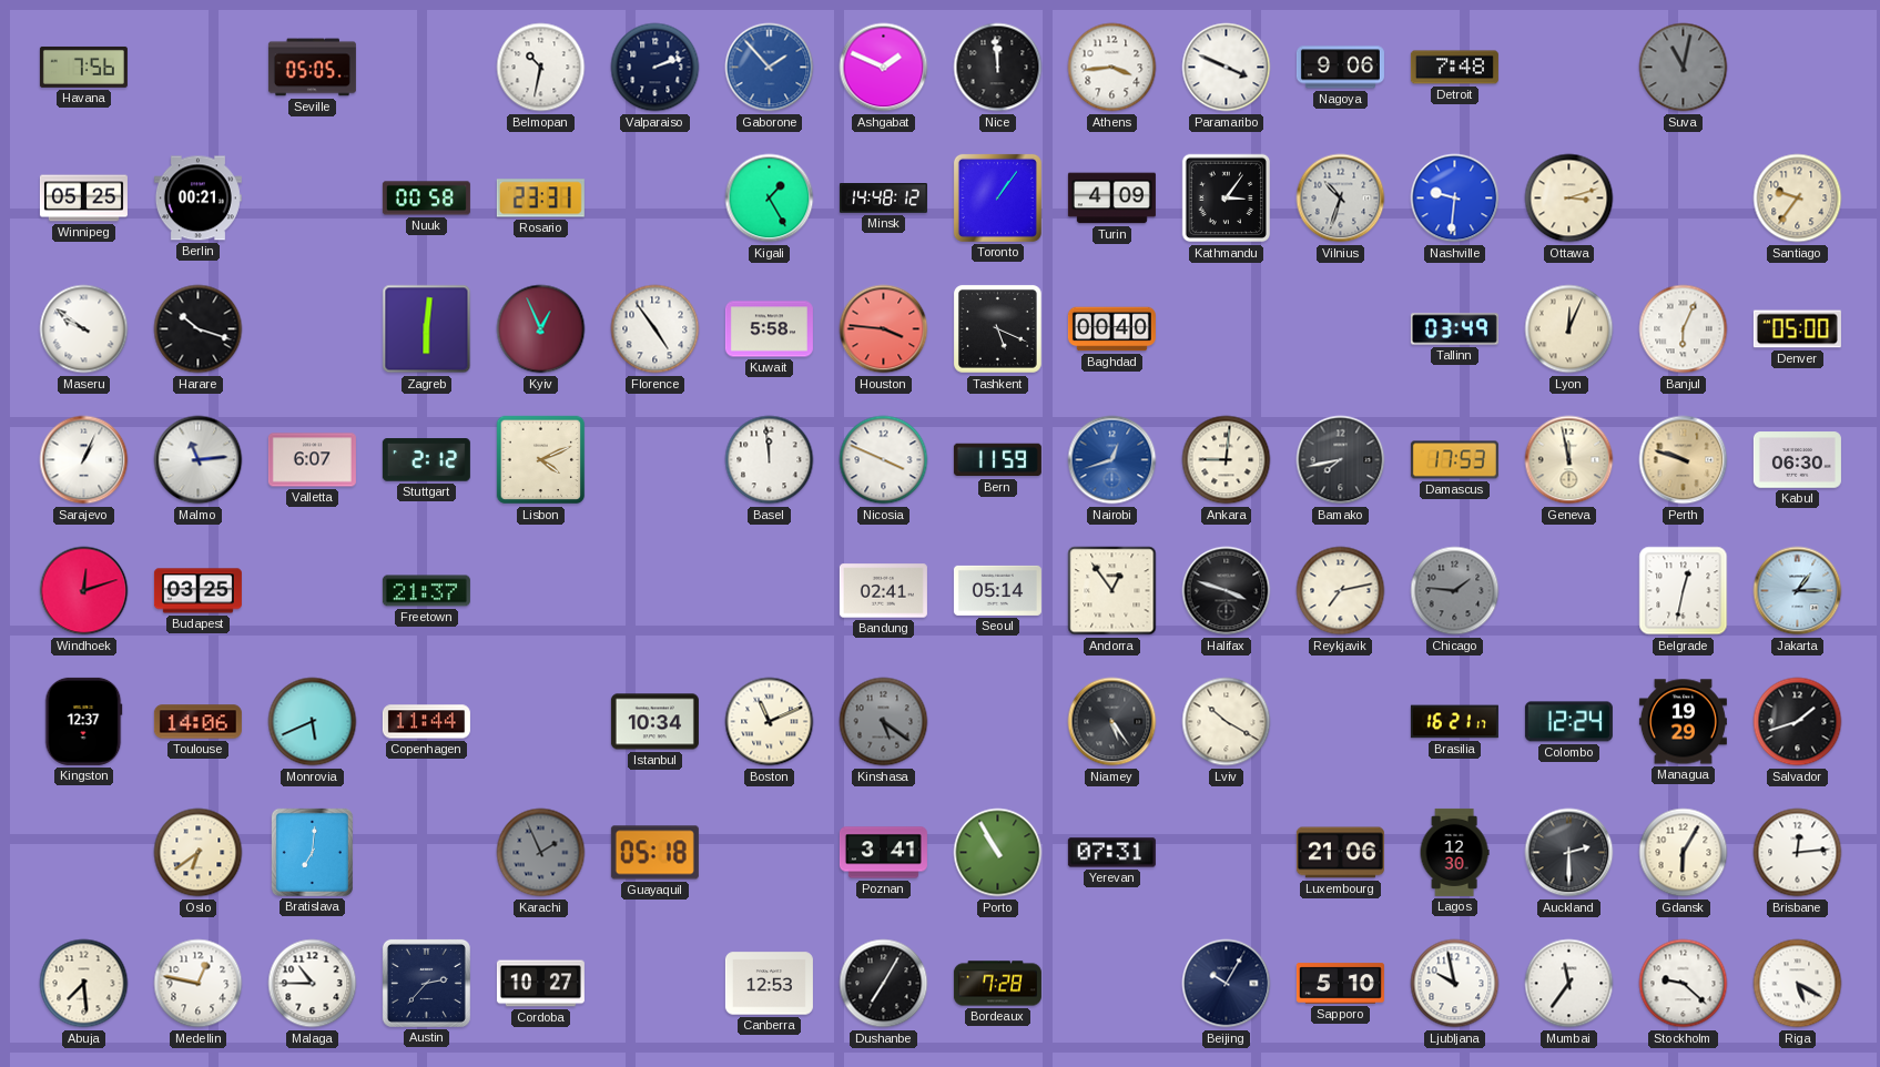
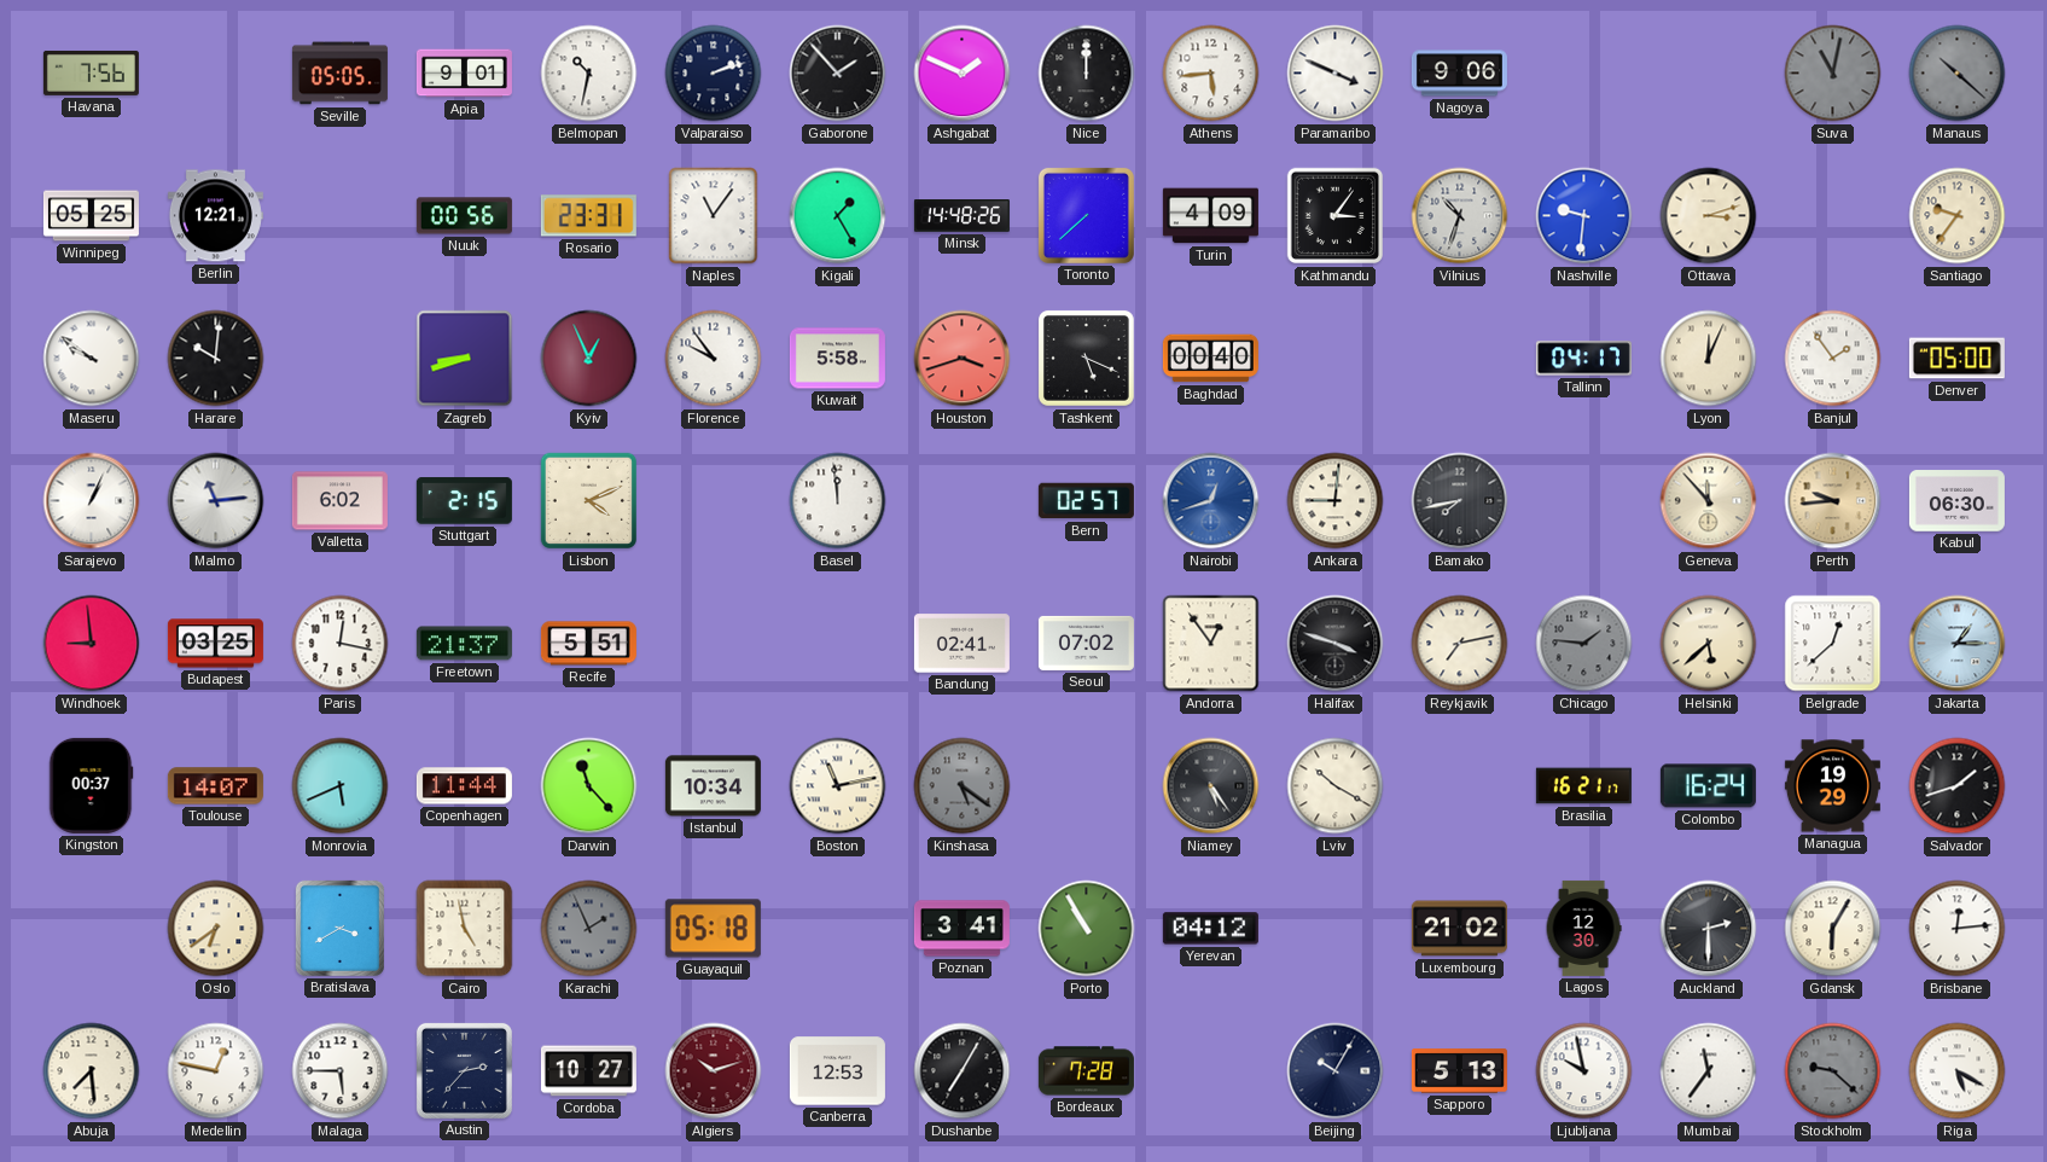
Apia: none -> 9:01 (464, 74)
Gaborone dial: blue -> black (838, 74)
Nice: 11:59 -> 12:00 (1087, 74)
Athens: 3:44 -> 5:44 (1211, 74)
Detroit: 7:48 -> none (1454, 68)
Manaus: none -> 10:22 (1958, 74)
Berlin: 00:21 -> 12:21 (215, 216)
Nuuk: 00:58 -> 00:56 (464, 216)
Naples: none -> 11:06 (714, 216)
Minsk: 14:48:12 -> 14:48:26 (961, 216)
Toronto: 1:06 -> 7:38 (1086, 215)
Harare: 10:18 -> 10:01 (216, 359)
Zagreb: 6:01 -> 8:42 (465, 359)
Florence: 4:54 -> 9:54 (714, 359)
Houston: 3:46 -> 3:42 (963, 359)
Tallinn: 03:49 -> 04:17 (1583, 359)
Banjul: 6:04 -> 1:54 (1833, 359)
Valletta: 6:07 -> 6:02 (339, 501)
Stuttgart: 2:12 -> 2:15 (464, 501)
Nicosia: 3:49 -> none (884, 460)
Bern: 11:59 -> 02:57 (1086, 501)
Damascus: 17:53 -> none (1454, 460)
Geneva: 11:58 -> 11:53 (1709, 501)
Perth: 9:48 -> 9:44 (1833, 501)
Windhoek: 12:12 -> 8:59 (92, 644)
Paris: none -> 12:17 (341, 644)
Recife: none -> 5:51 (588, 644)
Seoul: 05:14 -> 07:02 (1086, 643)
Helsinki: none -> 5:38 (1709, 644)
Belgrade: 12:32 -> 12:38 (1833, 644)
Kingston: 12:37 -> 00:37 (92, 785)
Toulouse: 14:06 -> 14:07 (215, 786)
Darwin: none -> 11:23 (589, 786)
Boston: 11:11 -> 11:13 (838, 786)
Colombo: 12:24 -> 16:24 (1708, 786)
Bratislava: 7:01 -> 3:40 (339, 928)
Cairo: none -> 4:58 (465, 929)
Yerevan: 07:31 -> 04:12 (1210, 929)
Luxembourg: 21:06 -> 21:02 (1459, 929)
Malaga: 10:45 -> 5:45 (341, 1071)
Algiers: none -> 10:12 (714, 1071)
Sapporo: 5:10 -> 5:13 (1459, 1071)
Stockholm dial: white -> grey (1833, 1071)
